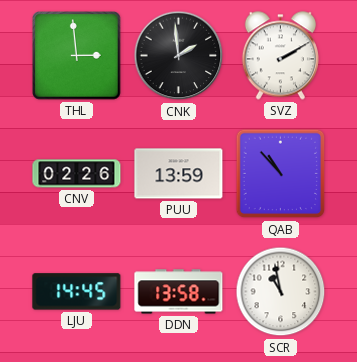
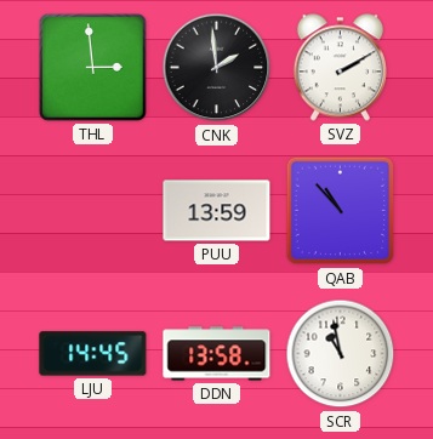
CNV: 02:26 -> none (77, 174)
